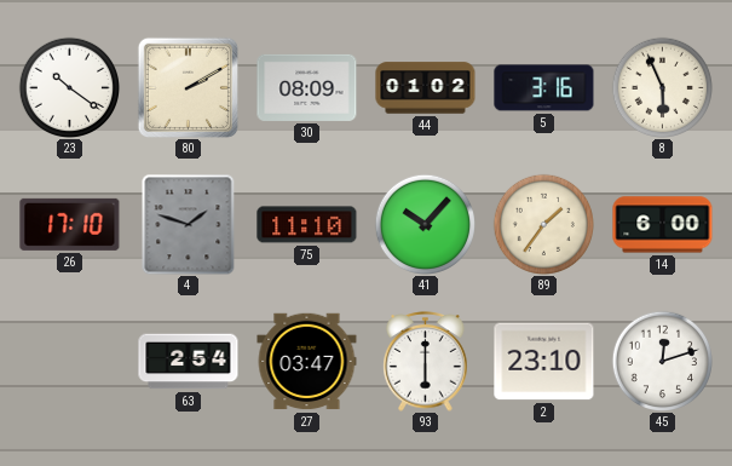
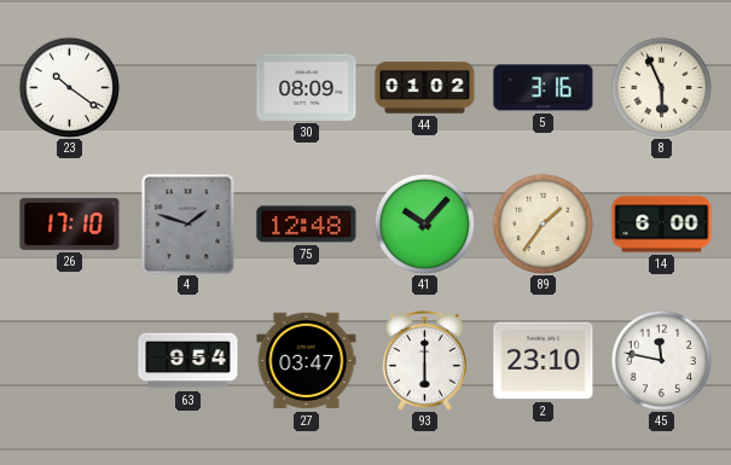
80: 2:10 -> none (188, 87)
75: 11:10 -> 12:48 (307, 225)
63: 2:54 -> 9:54 (188, 361)
45: 12:12 -> 11:47 (661, 360)
